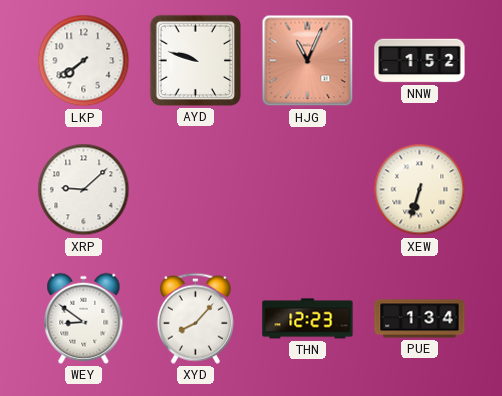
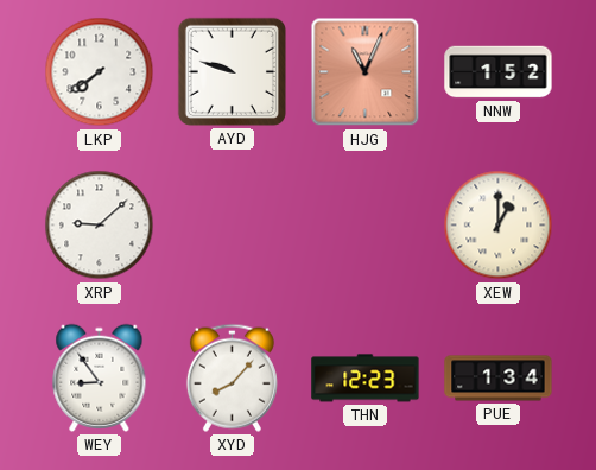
XEW: 6:33 -> 1:00 (499, 226)
WEY: 8:51 -> 8:54 (100, 377)
